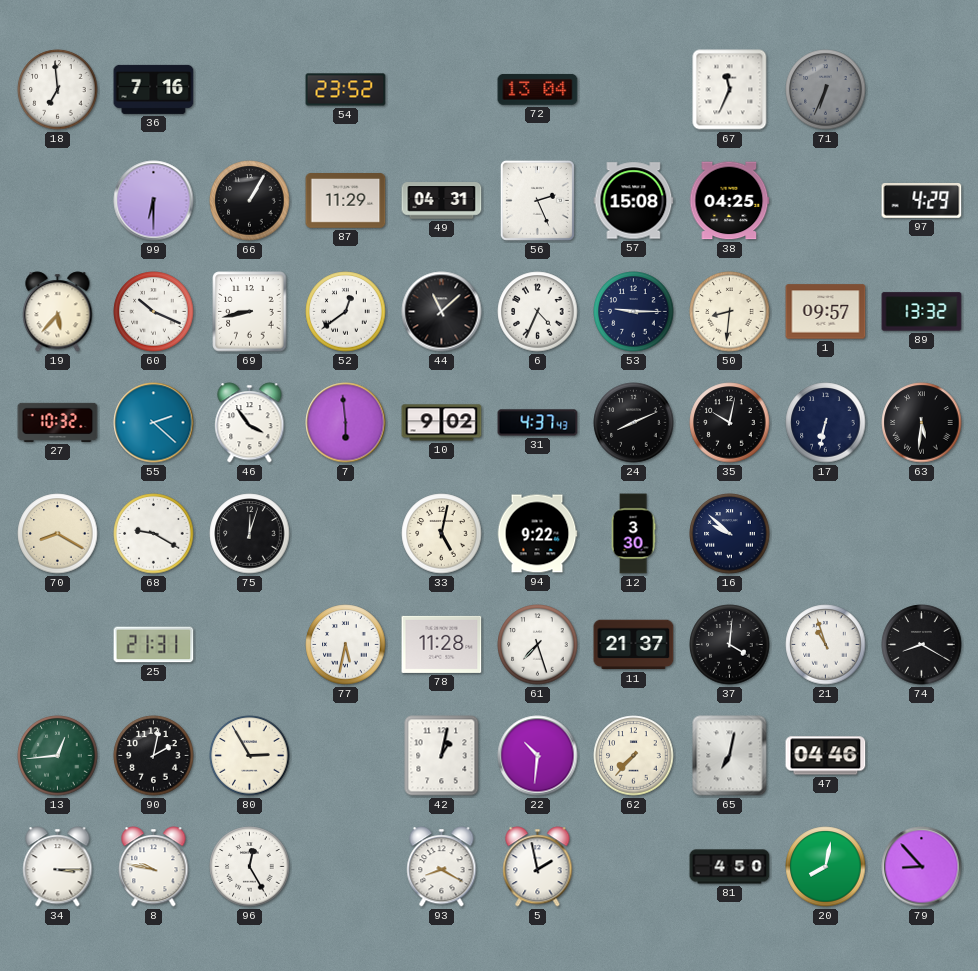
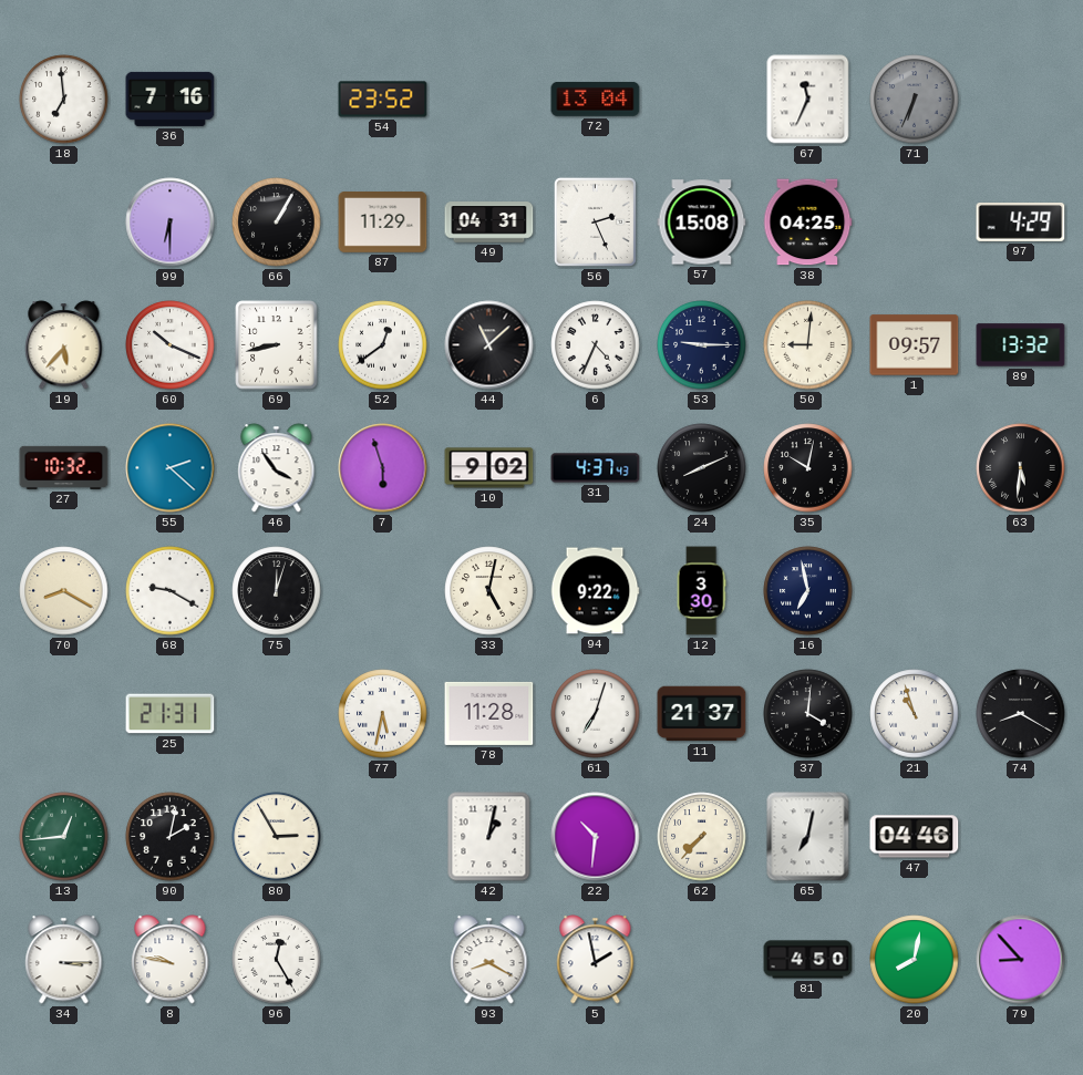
50: 8:31 -> 9:01 (808, 345)
7: 5:59 -> 5:57 (383, 468)
17: 6:32 -> none (826, 423)
16: 9:52 -> 6:58 (808, 591)
61: 7:27 -> 7:03 (596, 714)
